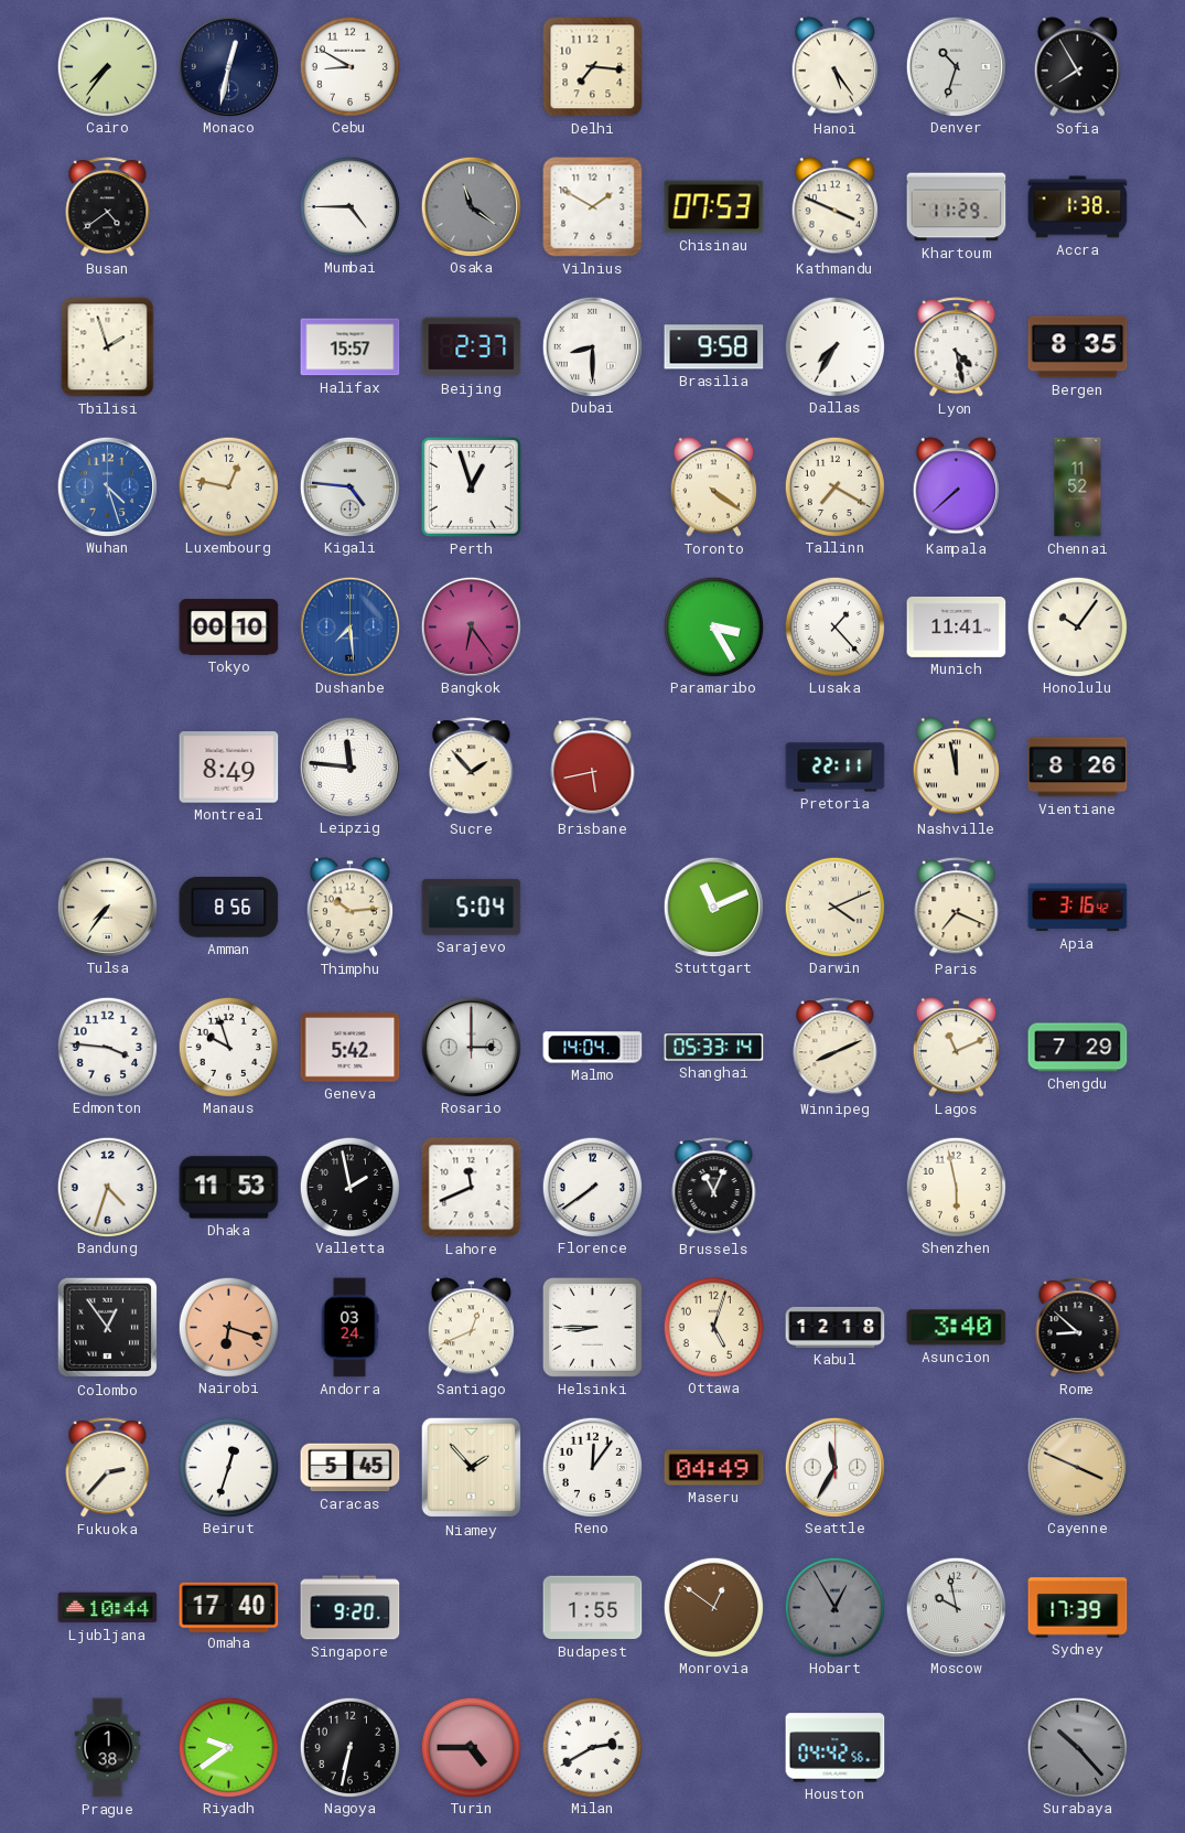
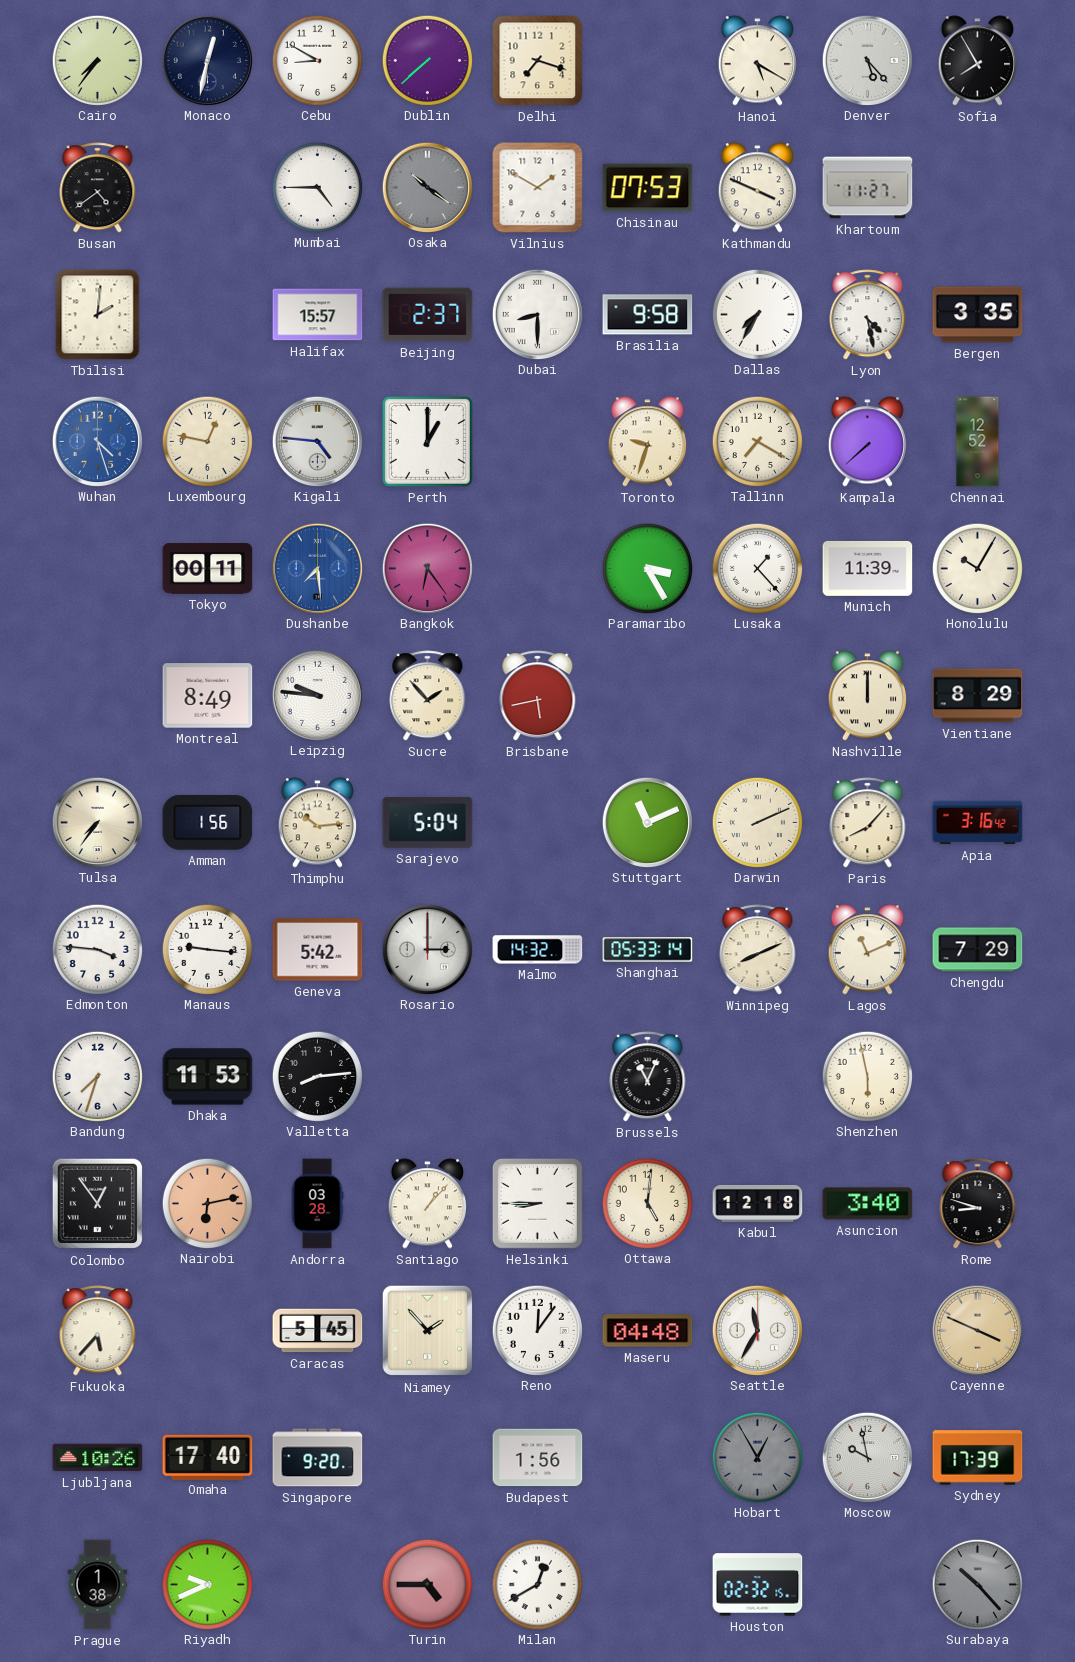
Dublin: none -> 7:38 (427, 60)
Delhi: 7:16 -> 7:18 (538, 61)
Hanoi: 5:24 -> 5:20 (757, 61)
Denver: 10:33 -> 5:23 (867, 60)
Osaka: 11:21 -> 10:21 (427, 187)
Khartoum: 11:29 -> 11:27 (868, 188)
Accra: 1:38 -> none (1078, 207)
Tbilisi: 1:57 -> 2:01 (98, 315)
Bergen: 8:35 -> 3:35 (978, 315)
Perth: 12:57 -> 1:00 (428, 442)
Toronto: 4:21 -> 9:33 (647, 442)
Chennai: 11:52 -> 12:52 (978, 442)
Tokyo: 00:10 -> 00:11 (208, 569)
Munich: 11:41 -> 11:39 (868, 568)
Honolulu: 10:06 -> 10:05 (977, 568)
Leipzig: 11:46 -> 9:46 (317, 695)
Pretoria: 22:11 -> none (836, 768)
Nashville: 11:58 -> 12:00 (867, 696)
Vientiane: 8:26 -> 8:29 (978, 696)
Amman: 8:56 -> 1:56 (208, 822)
Darwin: 4:11 -> 2:11 (757, 822)
Paris: 7:19 -> 8:07 (868, 823)
Manaus: 9:57 -> 9:16 (207, 949)
Malmo: 14:04 -> 14:32 (538, 950)
Bandung: 4:33 -> 7:33 (97, 1076)
Valletta: 1:58 -> 8:14 (317, 1076)
Lahore: 11:41 -> none (472, 1188)
Florence: 7:39 -> none (592, 1187)
Nairobi: 6:18 -> 6:13 (207, 1203)
Andorra: 03:24 -> 03:28 (317, 1204)
Santiago: 12:41 -> 1:07 (427, 1204)
Ottawa: 5:03 -> 5:01 (647, 1203)
Rome: 8:52 -> 8:48 (978, 1204)
Fukuoka: 2:37 -> 5:37 (98, 1331)
Beirut: 12:33 -> none (228, 1467)
Maseru: 04:49 -> 04:48 (648, 1331)
Ljubljana: 10:44 -> 10:26 (98, 1458)
Budapest: 1:55 -> 1:56 (538, 1458)
Monrovia: 12:51 -> none (713, 1607)
Riyadh: 9:39 -> 9:41 (207, 1584)
Nagoya: 6:32 -> none (349, 1747)
Milan: 2:40 -> 12:40 (537, 1584)
Houston: 04:42 -> 02:32 (758, 1585)
